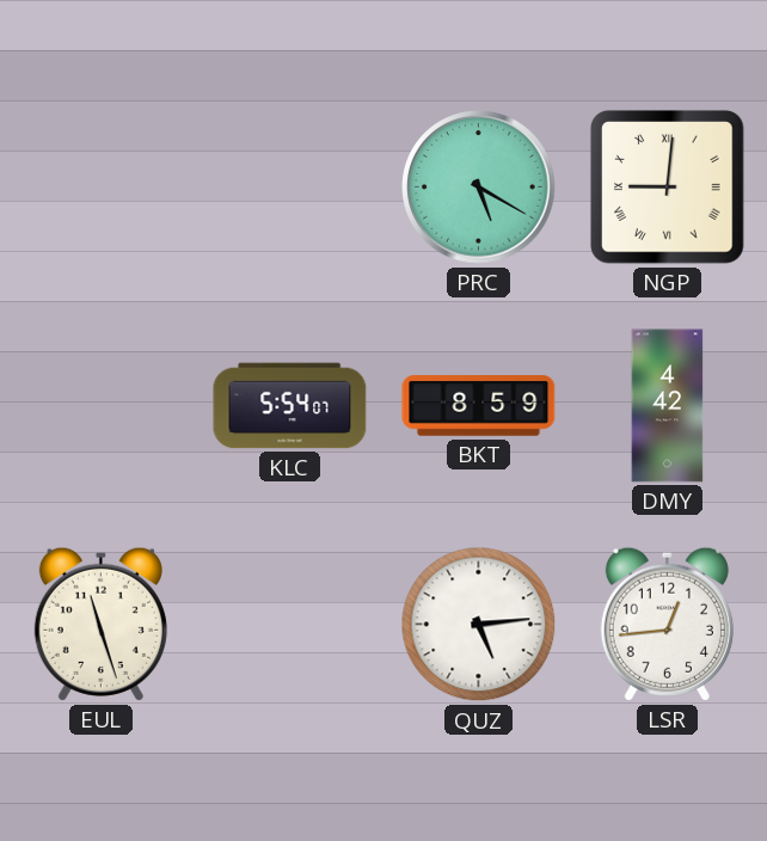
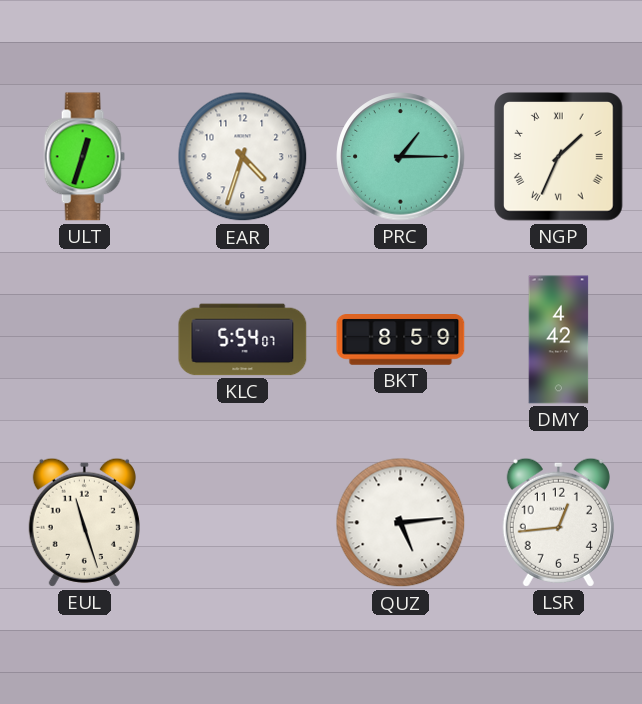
ULT: none -> 12:33 (84, 157)
EAR: none -> 4:33 (243, 157)
PRC: 5:20 -> 1:15 (401, 157)
NGP: 9:01 -> 1:34 (559, 157)
